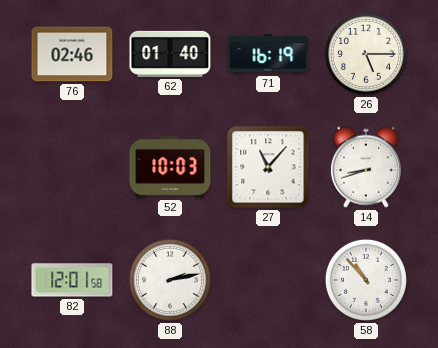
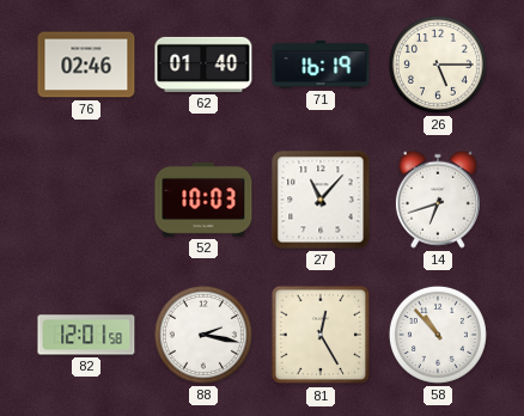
14: 8:42 -> 6:42 (438, 200)
88: 2:13 -> 2:17 (203, 335)
81: none -> 12:25 (321, 335)
